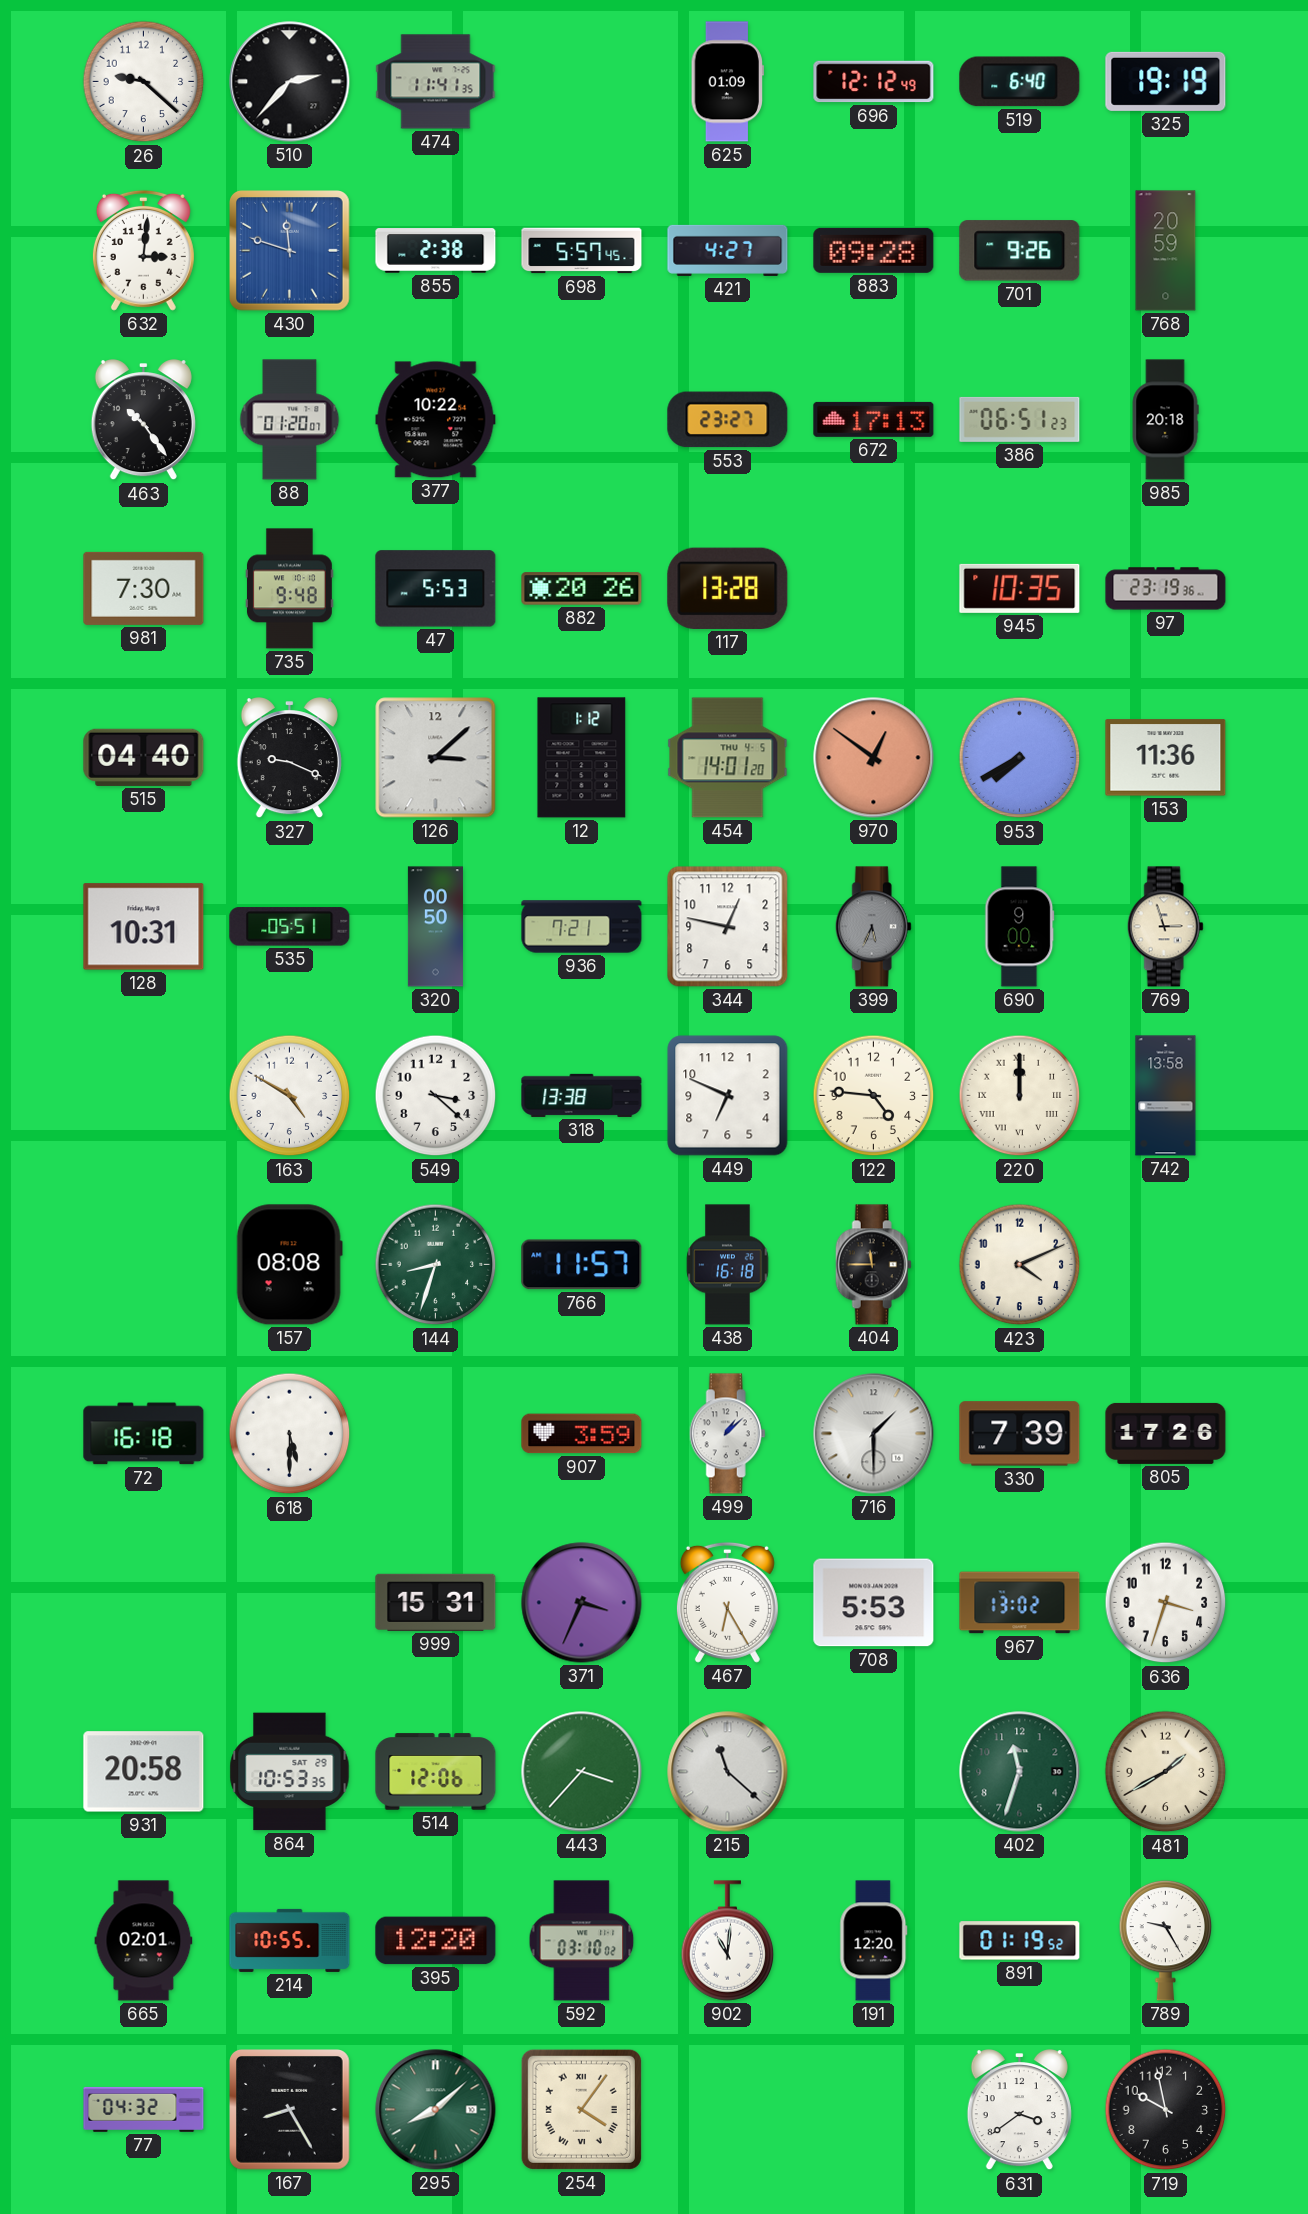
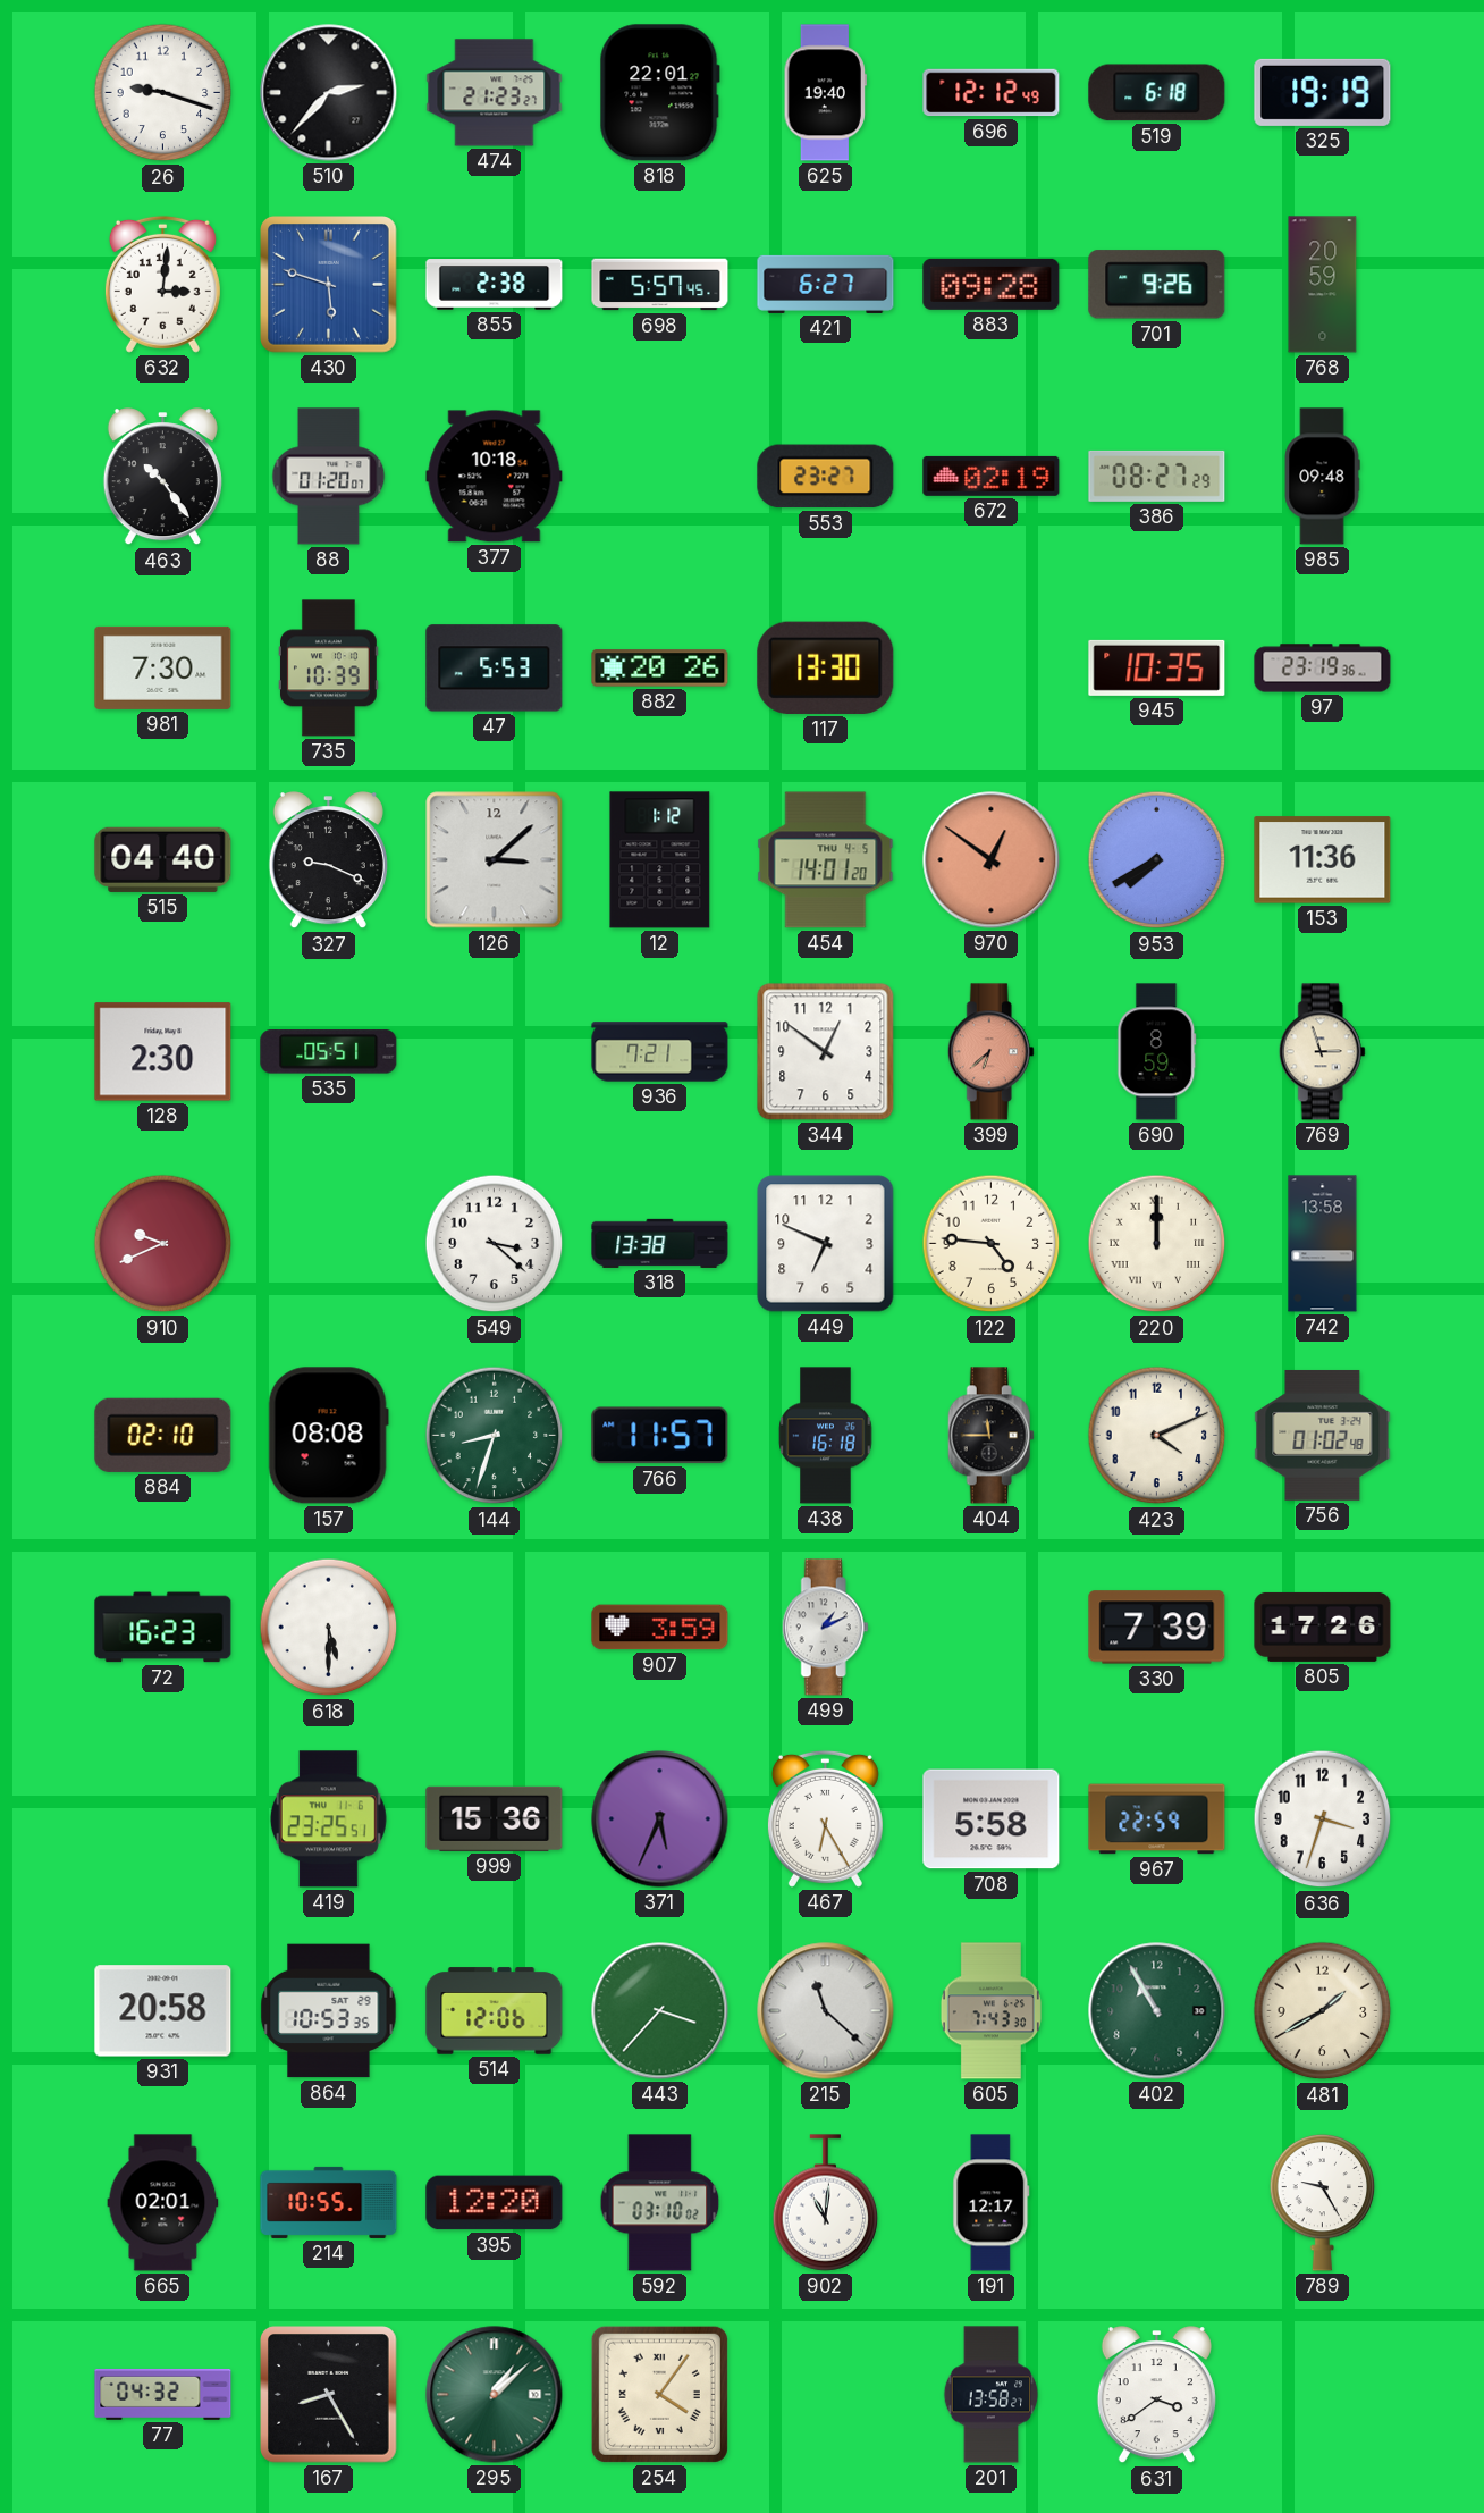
26: 9:22 -> 9:18 (163, 93)
474: 11:41 -> 21:23 (495, 93)
818: none -> 22:01 (659, 93)
625: 01:09 -> 19:40 (825, 93)
519: 6:40 -> 6:18 (1157, 93)
430: 11:48 -> 5:48 (329, 285)
421: 4:27 -> 6:27 (826, 284)
377: 10:22 -> 10:18 (495, 477)
672: 17:13 -> 02:19 (992, 476)
386: 06:51 -> 08:27 (1157, 476)
985: 20:18 -> 09:48 (1322, 477)
735: 9:48 -> 10:39 (328, 669)
117: 13:28 -> 13:30 (826, 667)
128: 10:31 -> 2:30 (163, 1052)
320: 00:50 -> none (435, 927)
344: 12:47 -> 12:51 (826, 1052)
399: 5:34 -> 6:38 (990, 1052)
399 dial: grey -> salmon (990, 1052)
690: 9:00 -> 8:59 (1157, 1052)
910: none -> 9:41 (163, 1244)
163: 4:50 -> none (290, 1096)
884: none -> 02:10 (163, 1435)
756: none -> 01:02 (1323, 1435)
72: 16:18 -> 16:23 (163, 1628)
499: 1:08 -> 1:11 (825, 1628)
716: 1:30 -> none (874, 1434)
419: none -> 23:25 (328, 1819)
999: 15:31 -> 15:36 (495, 1818)
371: 3:34 -> 5:34 (660, 1819)
708: 5:53 -> 5:58 (992, 1819)
967: 13:02 -> 22:59 (1157, 1819)
605: none -> 7:43 (990, 2011)
402: 11:33 -> 10:55 (1157, 2011)
191: 12:20 -> 12:17 (992, 2203)
891: 01:19 -> none (1020, 1941)
295: 8:08 -> 1:08 (495, 2395)
201: none -> 13:58 (992, 2395)
719: 9:58 -> none (1166, 2110)
